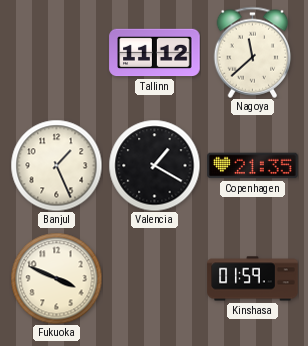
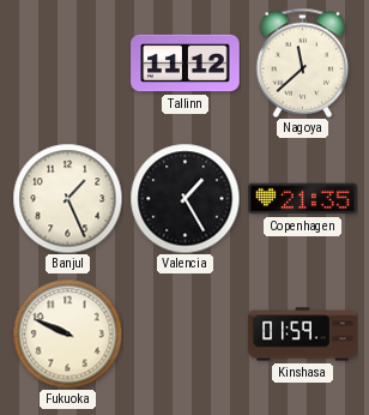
Valencia: 1:20 -> 1:25 (184, 198)
Fukuoka: 3:49 -> 9:49 (67, 333)
